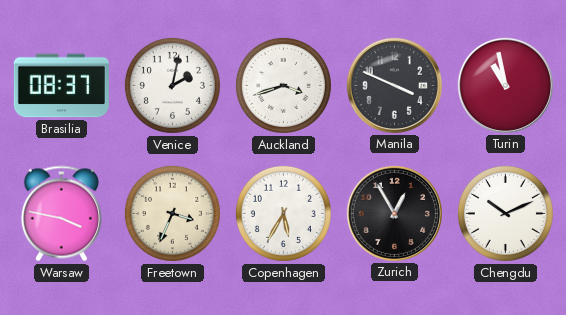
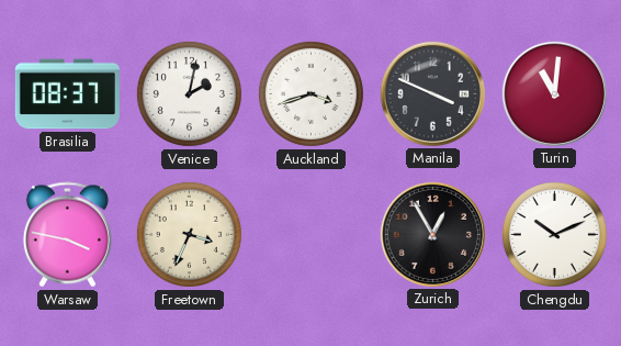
Turin: 10:58 -> 11:01 (554, 93)
Copenhagen: 5:35 -> none (283, 213)
